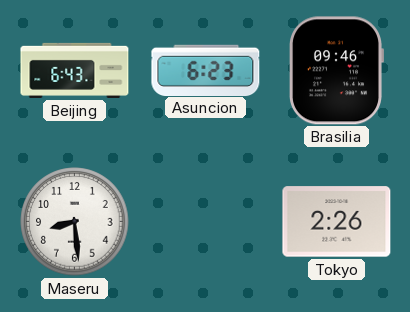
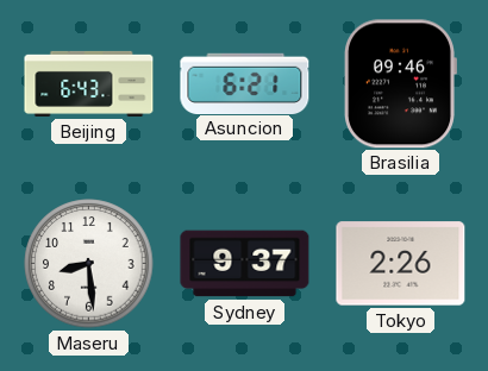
Asuncion: 6:23 -> 6:21 (245, 83)
Sydney: none -> 9:37 (245, 264)
